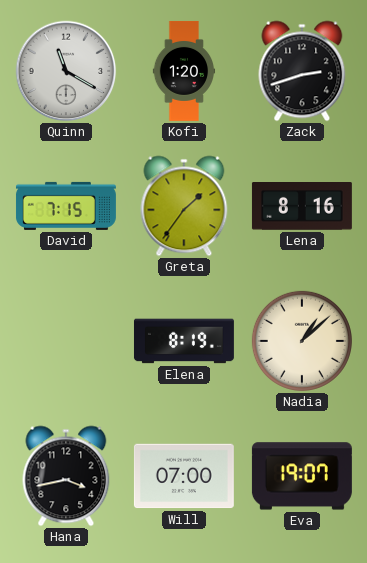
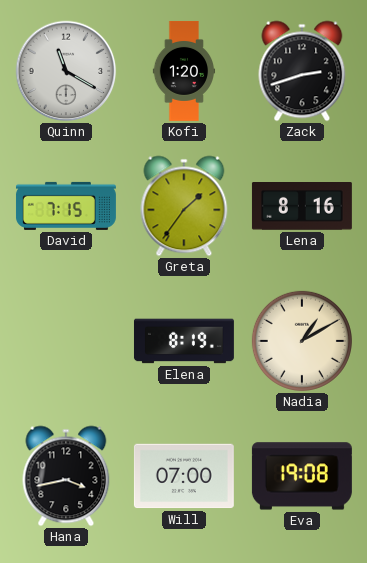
Nadia: 1:08 -> 1:10 (302, 341)
Eva: 19:07 -> 19:08 (302, 476)
